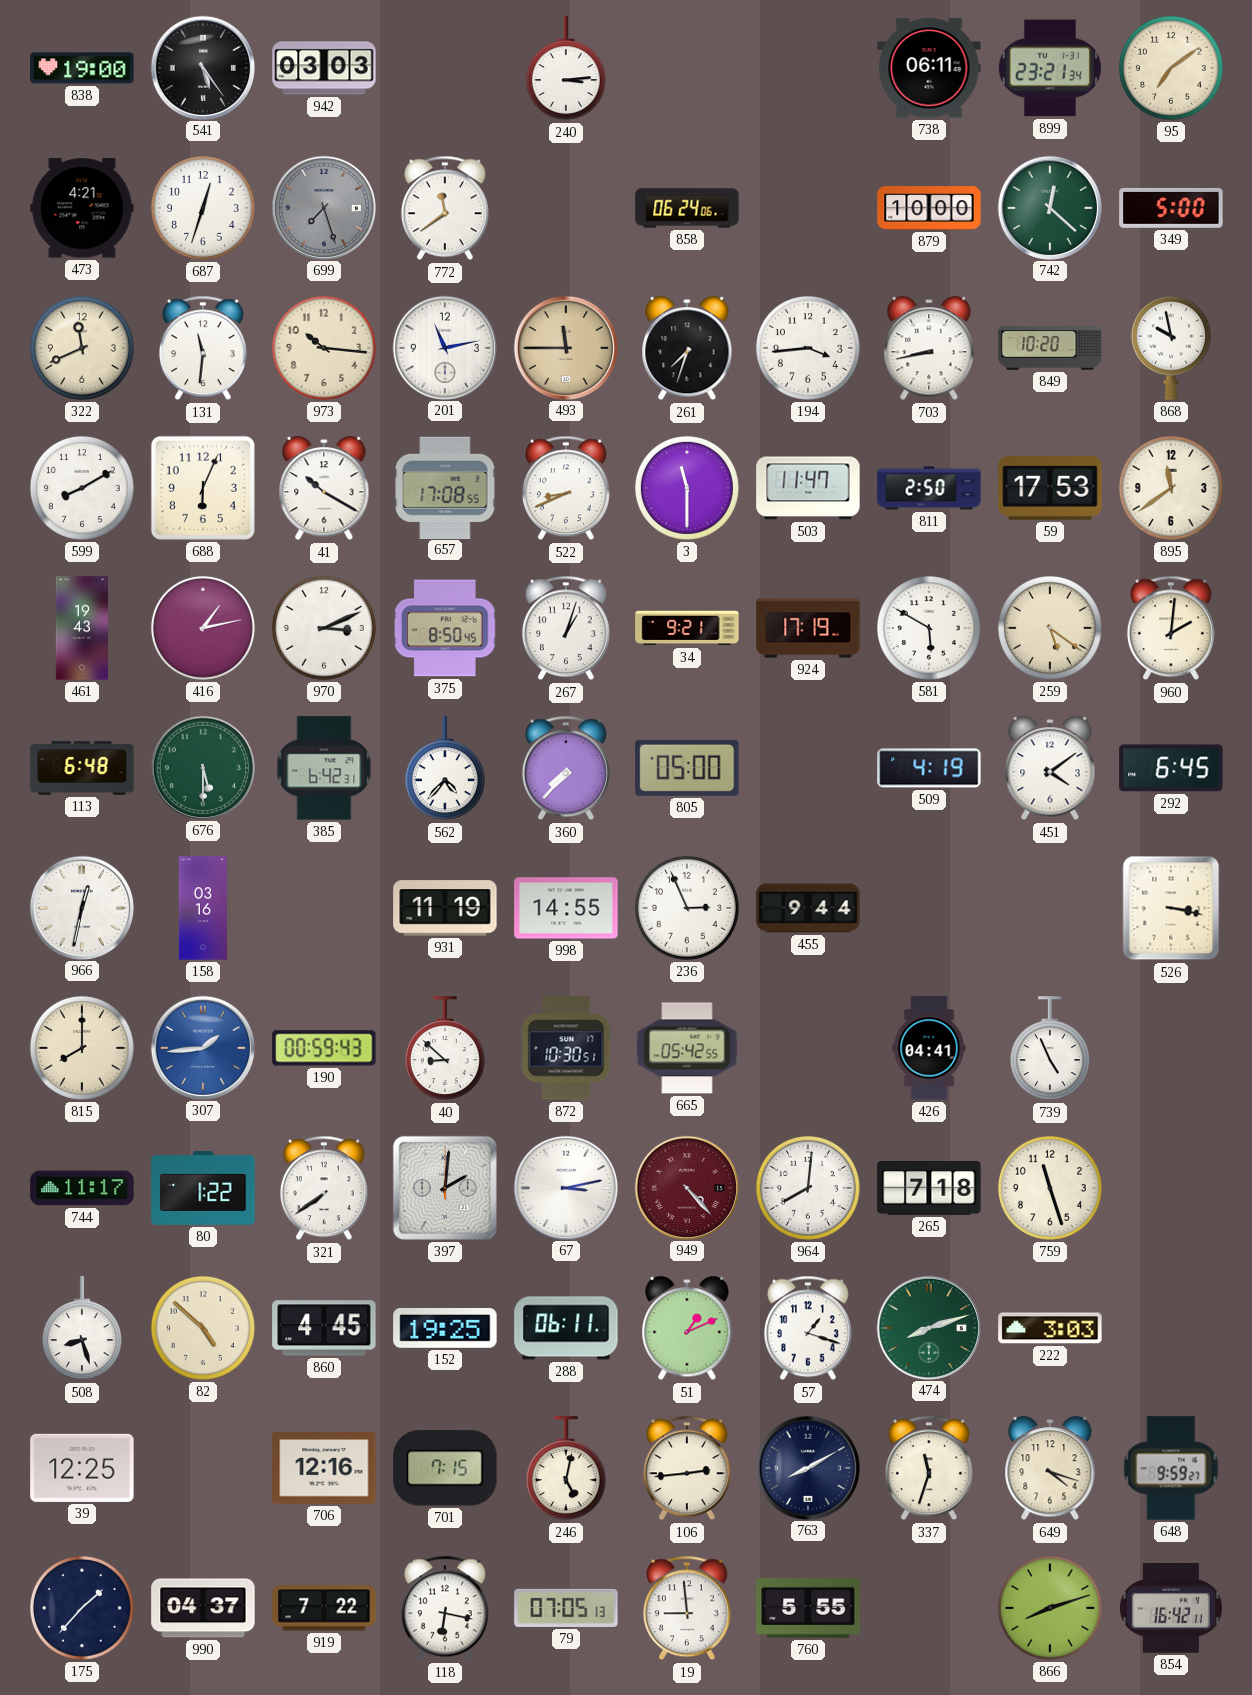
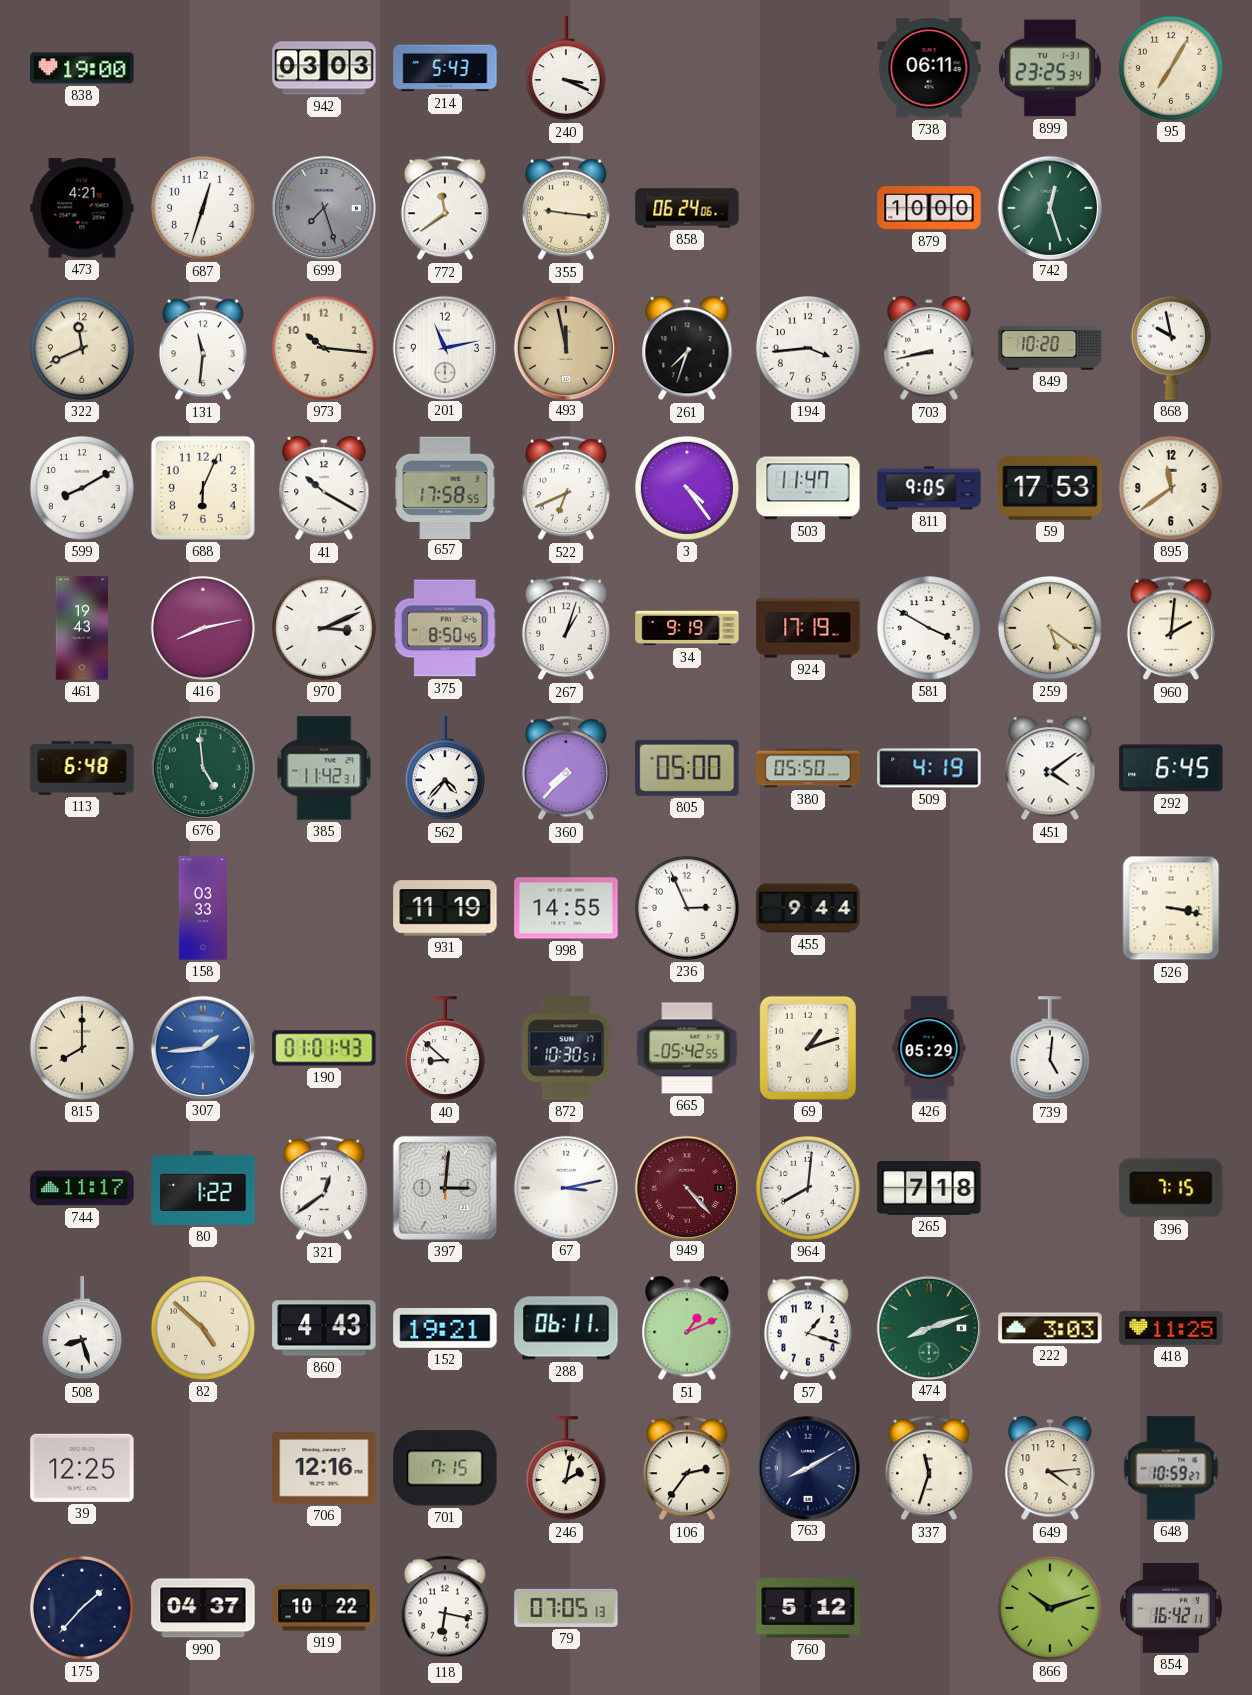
541: 5:24 -> none (202, 67)
214: none -> 5:43 (445, 68)
240: 3:14 -> 3:19 (566, 69)
899: 23:21 -> 23:25 (1050, 68)
95: 7:09 -> 7:05 (1171, 68)
355: none -> 9:16 (566, 208)
742: 12:22 -> 12:27 (1049, 207)
349: 5:00 -> none (1171, 208)
493: 11:45 -> 11:58 (565, 347)
657: 17:08 -> 17:58 (445, 487)
522: 8:41 -> 6:41 (566, 488)
3: 11:30 -> 4:24 (687, 488)
811: 2:50 -> 9:05 (929, 488)
416: 1:13 -> 8:13 (203, 628)
34: 9:21 -> 9:19 (687, 628)
581: 5:50 -> 3:50 (929, 628)
676: 5:30 -> 4:59 (202, 767)
385: 6:42 -> 11:42 (324, 768)
380: none -> 05:50 (808, 768)
966: 12:32 -> none (81, 907)
158: 03:16 -> 03:33 (203, 908)
190: 00:59 -> 01:01 (324, 1048)
69: none -> 1:12 (808, 1048)
426: 04:41 -> 05:29 (929, 1048)
739: 4:56 -> 5:01 (1050, 1049)
321: 7:39 -> 12:39 (324, 1188)
397: 2:01 -> 3:01 (445, 1188)
759: 11:27 -> none (1050, 1188)
396: none -> 7:15 (1171, 1188)
860: 4:45 -> 4:43 (324, 1328)
152: 19:25 -> 19:21 (445, 1329)
418: none -> 11:25 (1171, 1328)
246: 5:02 -> 2:02 (566, 1469)
106: 2:44 -> 2:36 (687, 1468)
649: 4:18 -> 4:14 (1050, 1469)
648: 9:59 -> 10:59 (1171, 1468)
919: 7:22 -> 10:22 (324, 1608)
19: 8:59 -> none (687, 1608)
760: 5:55 -> 5:12 (808, 1608)
866: 8:12 -> 10:12 (1050, 1608)
